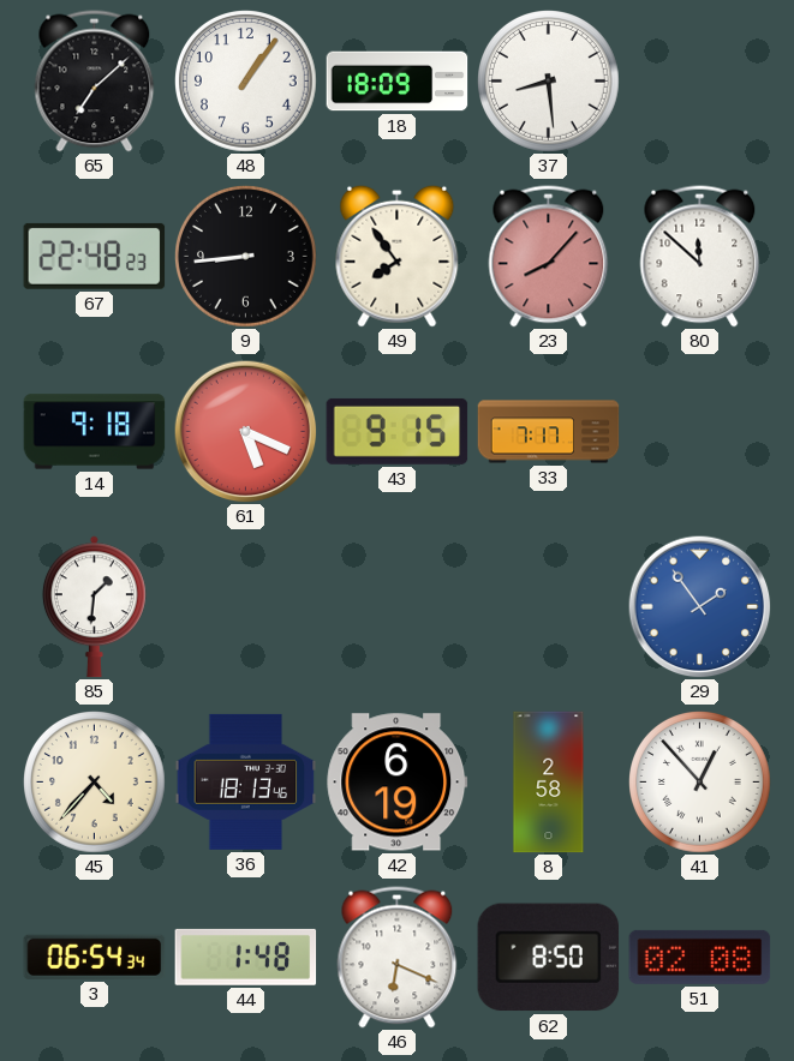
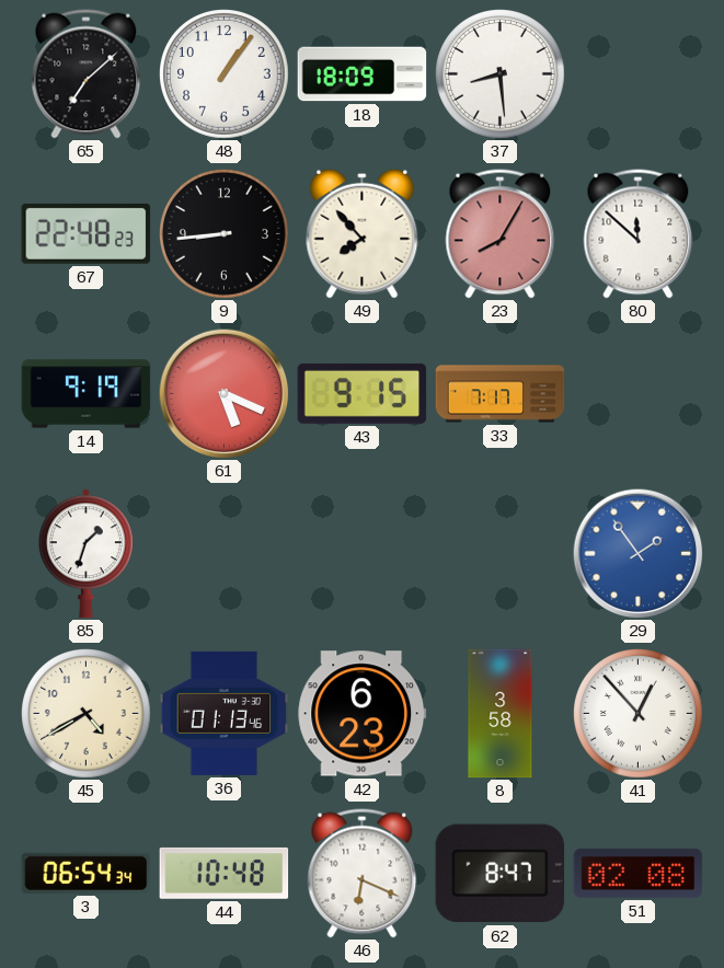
49: 7:54 -> 7:53 (363, 233)
23: 8:07 -> 8:05 (501, 234)
14: 9:18 -> 9:19 (87, 394)
85: 1:31 -> 1:33 (85, 554)
45: 4:37 -> 4:40 (87, 714)
36: 18:13 -> 01:13 (225, 713)
42: 6:19 -> 6:23 (363, 714)
8: 2:58 -> 3:58 (501, 714)
44: 1:48 -> 10:48 (225, 873)
62: 8:50 -> 8:47 (501, 874)
